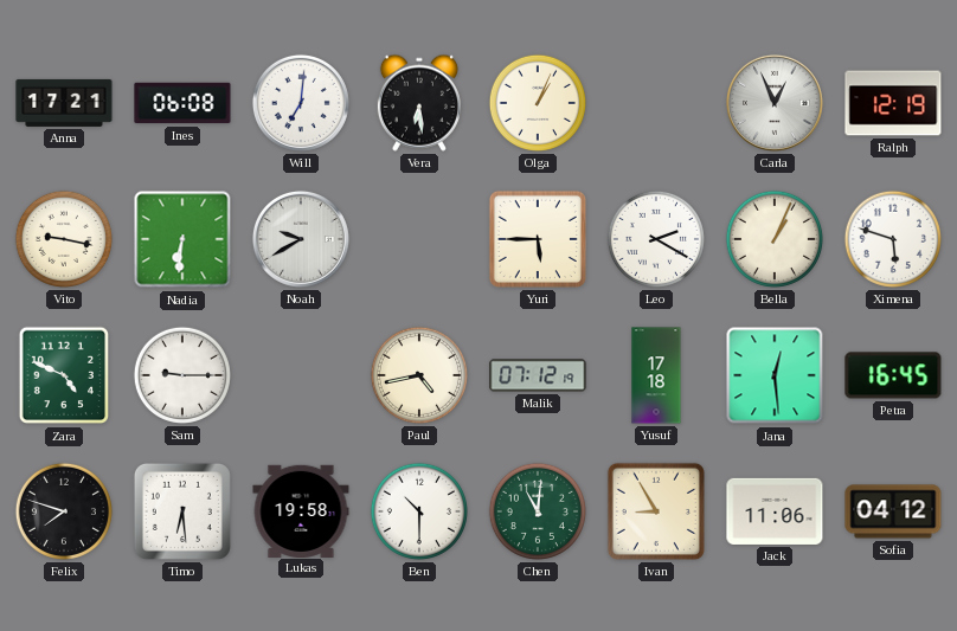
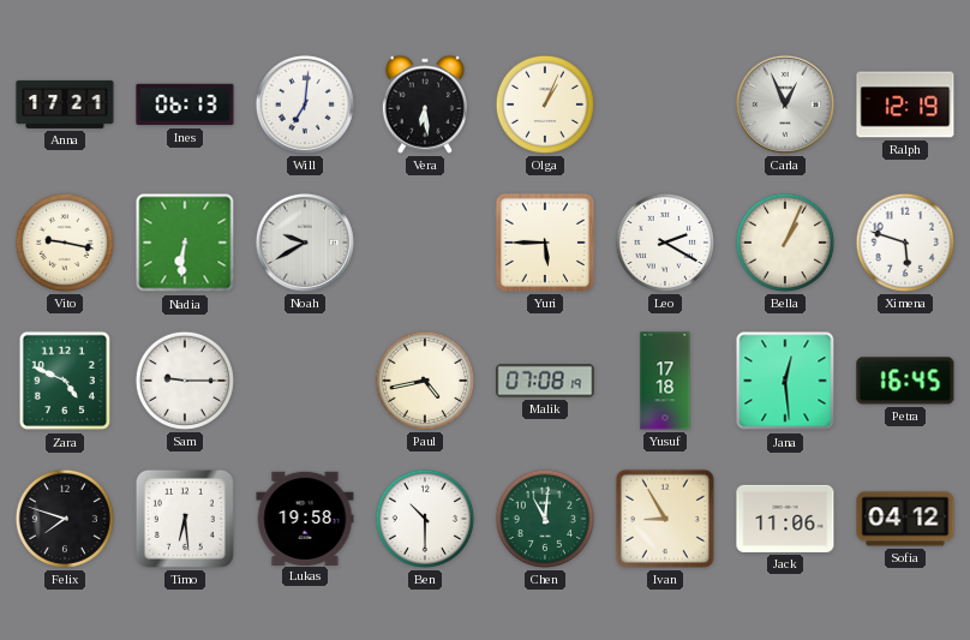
Ines: 06:08 -> 06:13 (185, 104)
Malik: 07:12 -> 07:08 (545, 381)
